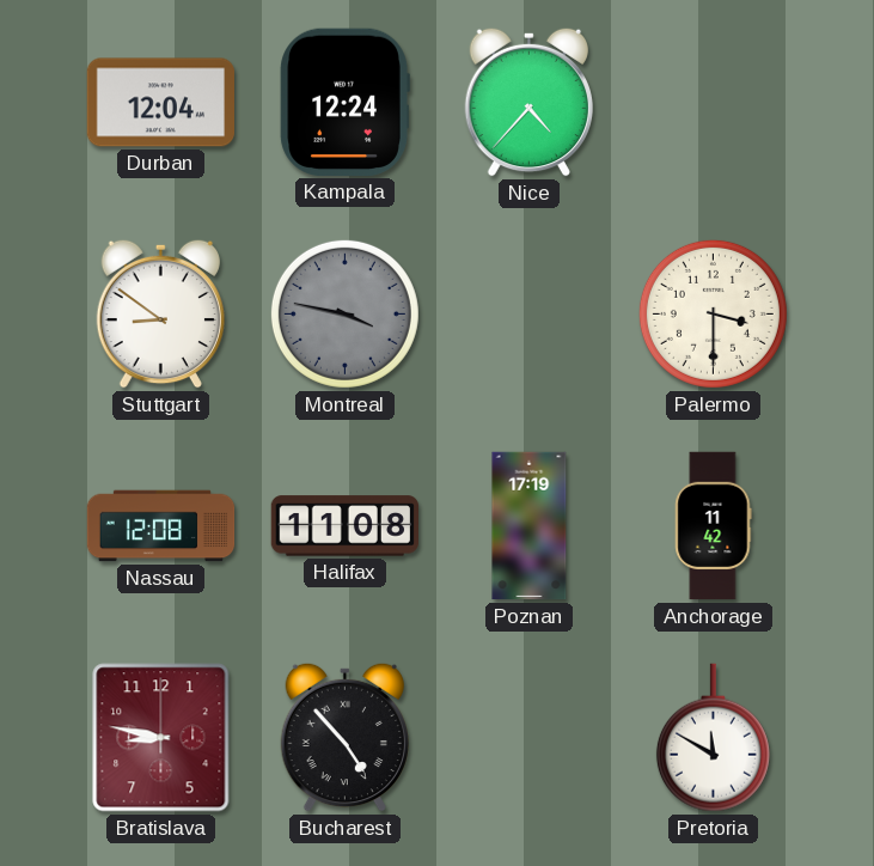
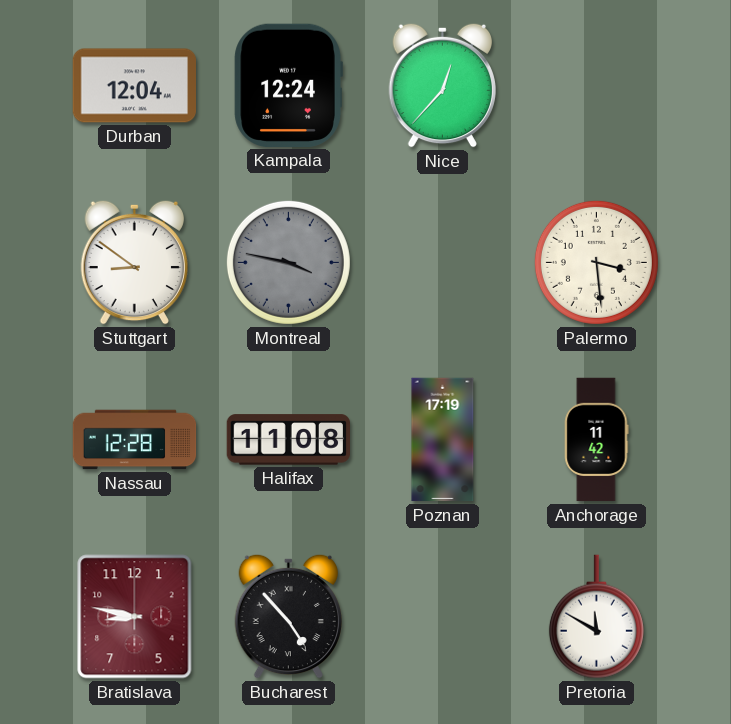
Nice: 4:37 -> 12:37 (442, 85)
Palermo: 3:30 -> 3:29 (596, 262)
Nassau: 12:08 -> 12:28 (135, 440)
